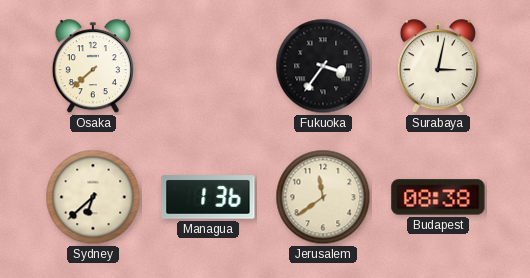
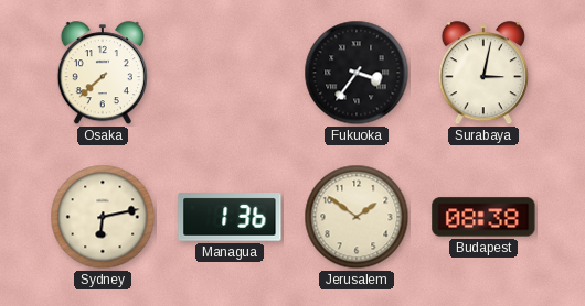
Sydney: 6:38 -> 6:13 (103, 217)
Jerusalem: 11:39 -> 1:51 (357, 217)
